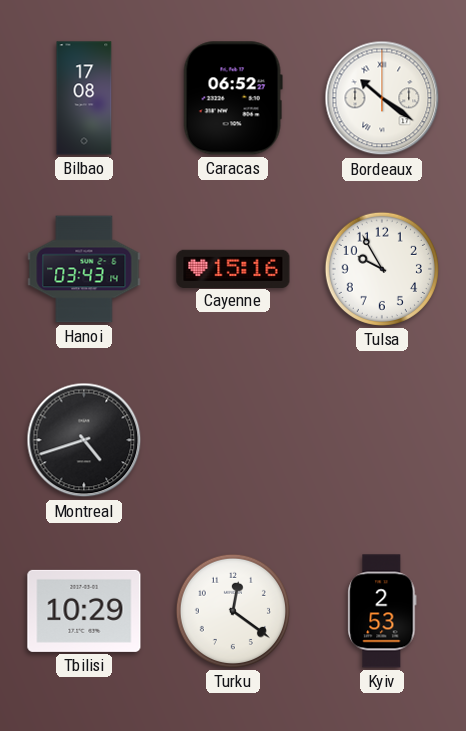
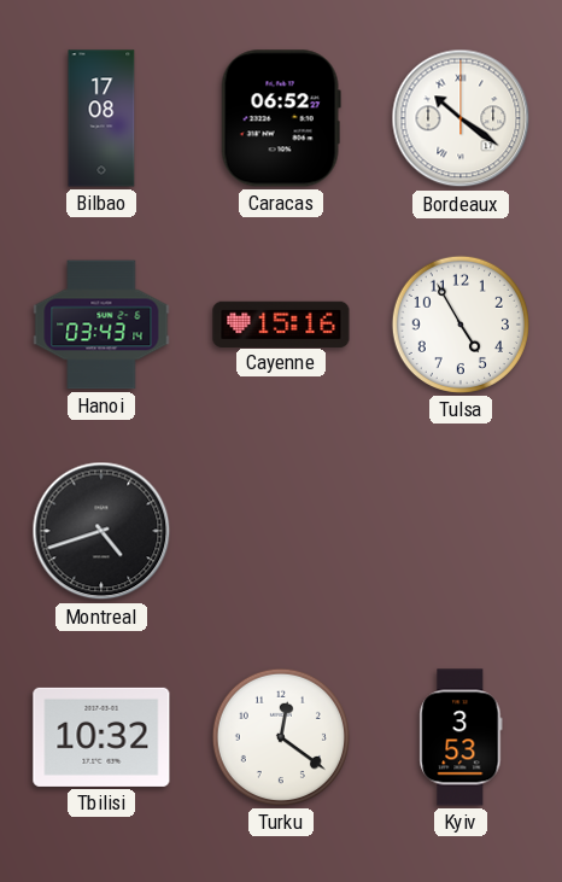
Tulsa: 9:55 -> 4:55 (461, 325)
Tbilisi: 10:29 -> 10:32 (101, 737)
Kyiv: 2:53 -> 3:53 (461, 737)
